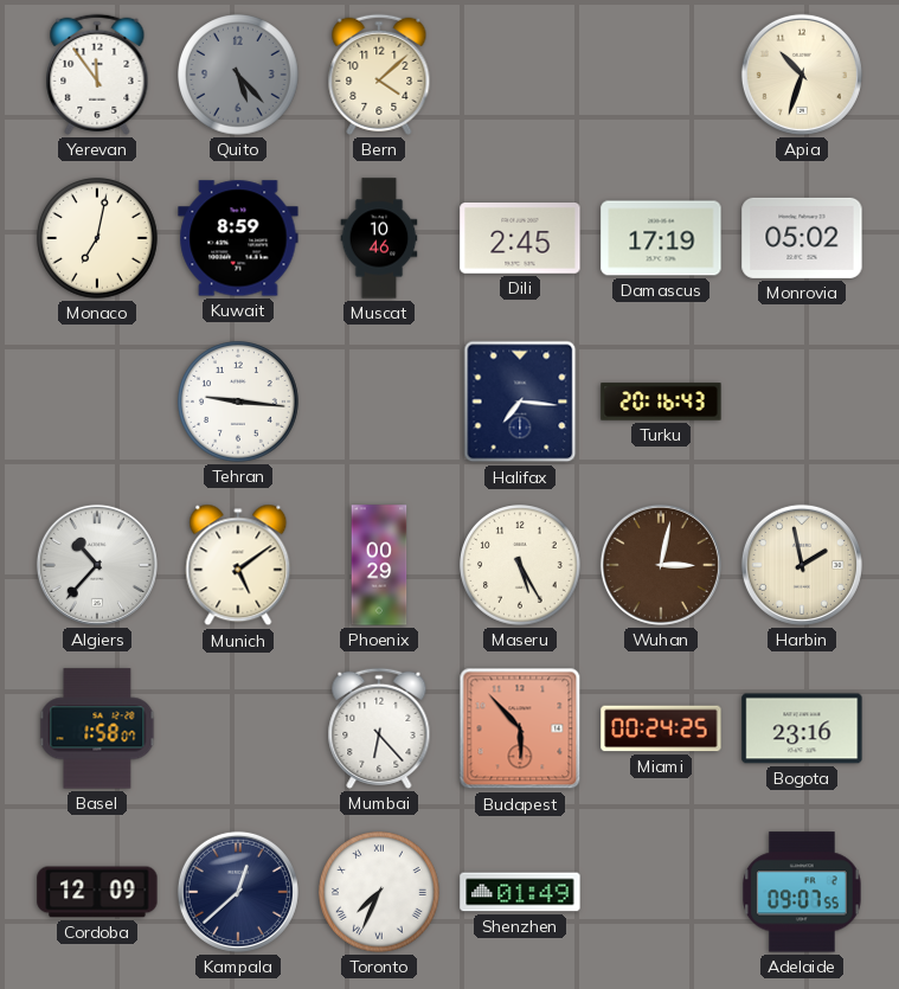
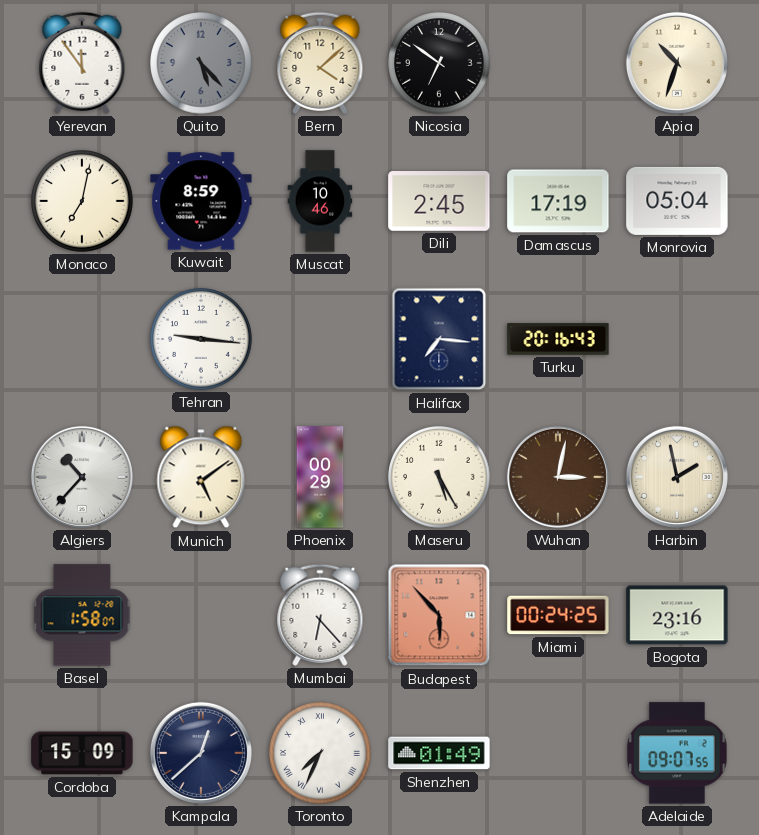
Nicosia: none -> 6:51 (440, 64)
Monrovia: 05:02 -> 05:04 (677, 201)
Cordoba: 12:09 -> 15:09 (82, 753)
